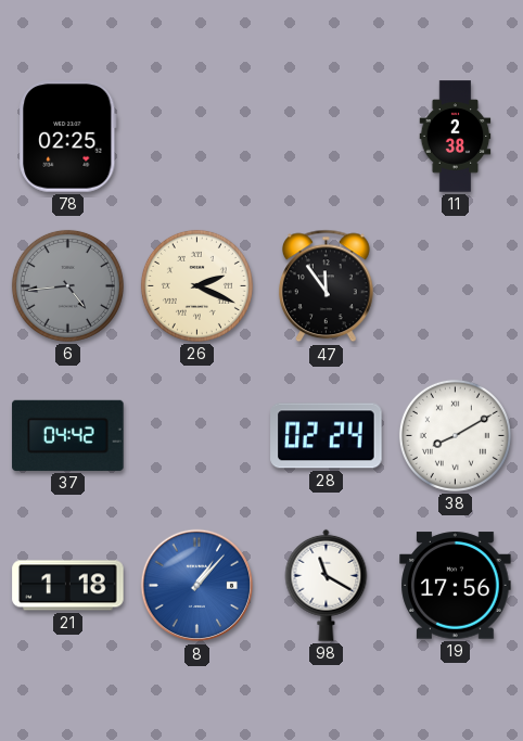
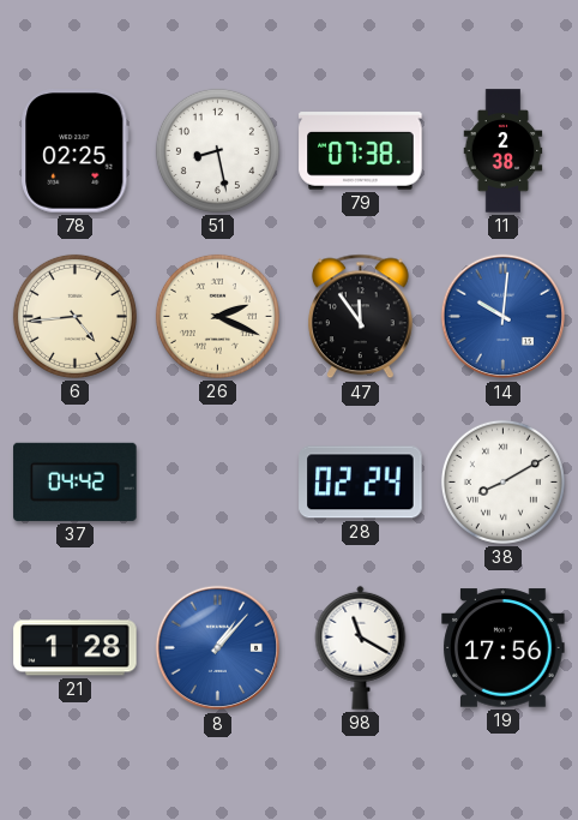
51: none -> 8:28 (217, 150)
79: none -> 07:38 (361, 151)
6 dial: grey -> cream (74, 316)
14: none -> 10:01 (504, 317)
21: 1:18 -> 1:28 (76, 648)
